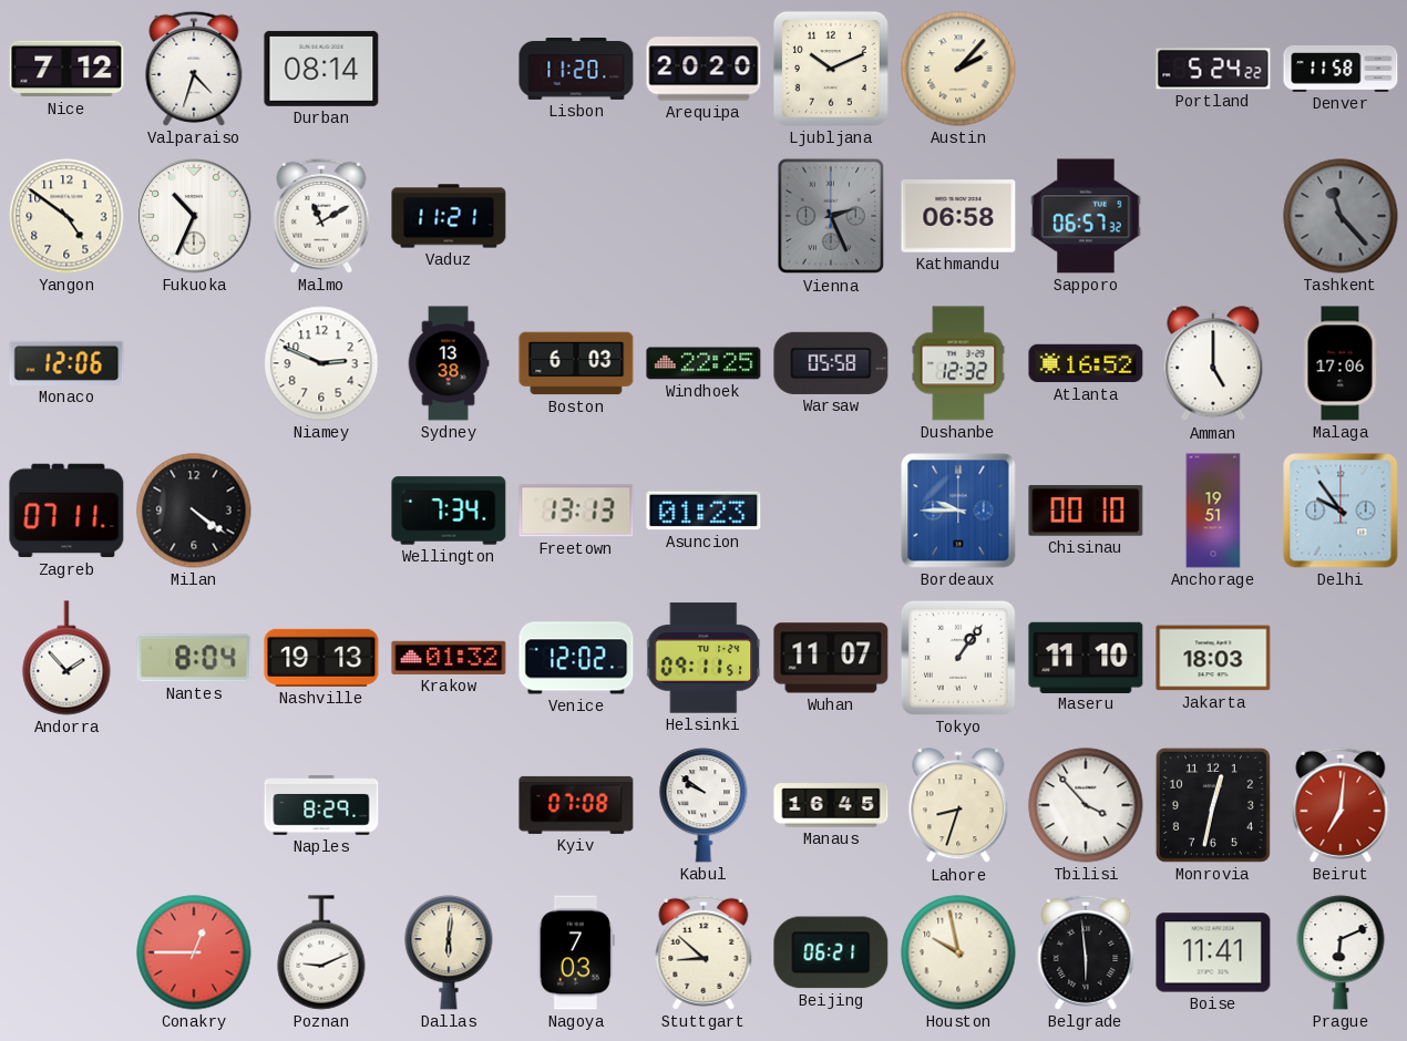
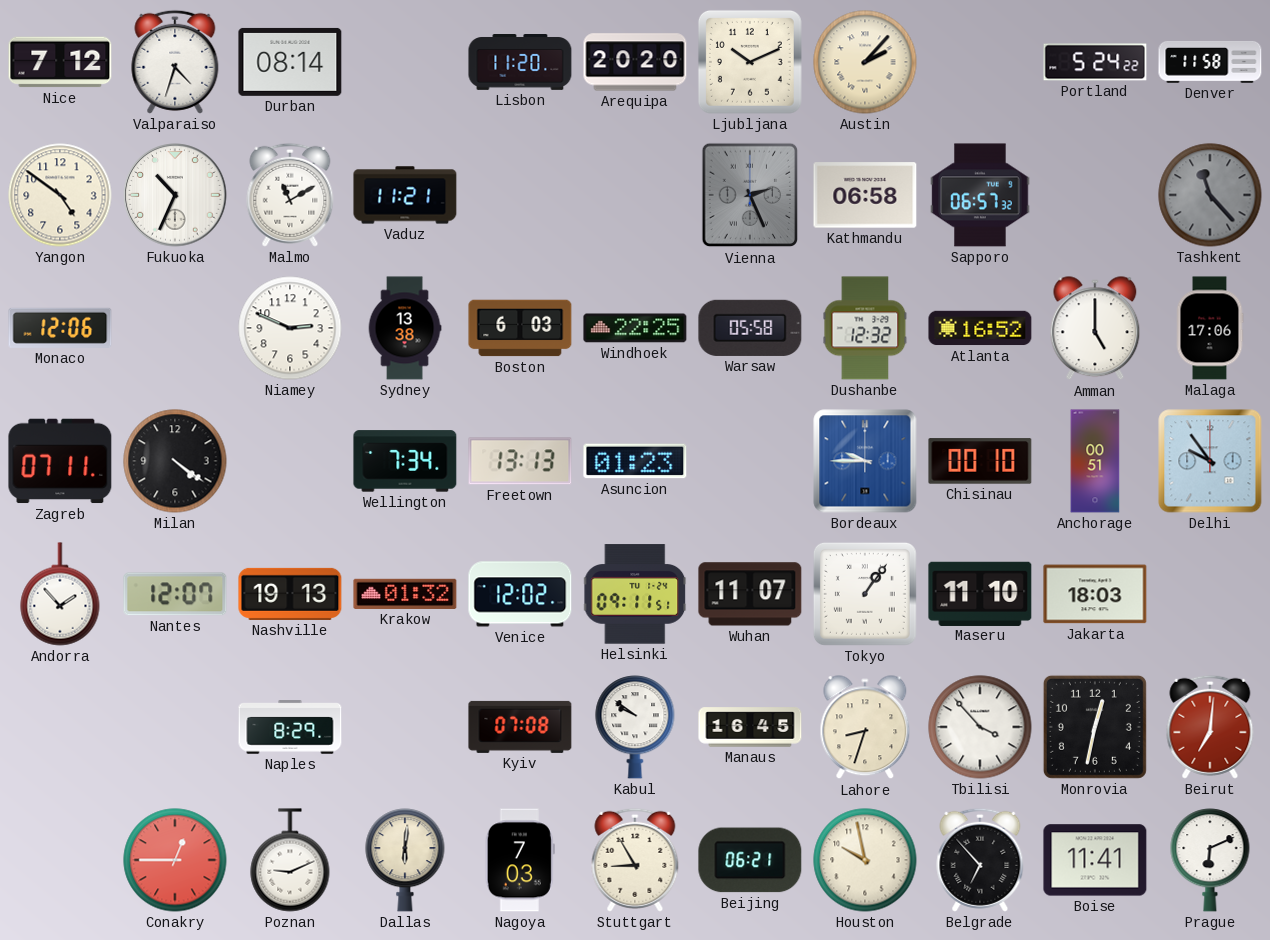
Anchorage: 19:51 -> 00:51 (1095, 461)
Nantes: 8:04 -> 12:07 (175, 594)
Stuttgart: 8:52 -> 8:55 (635, 860)
Belgrade: 5:59 -> 6:53 (980, 860)
